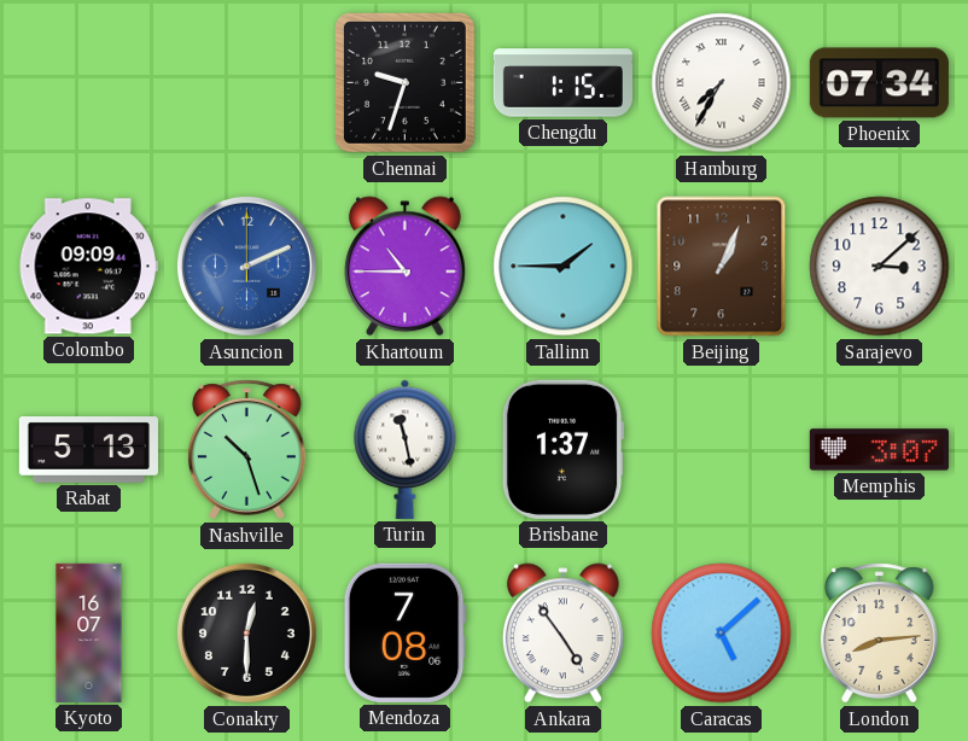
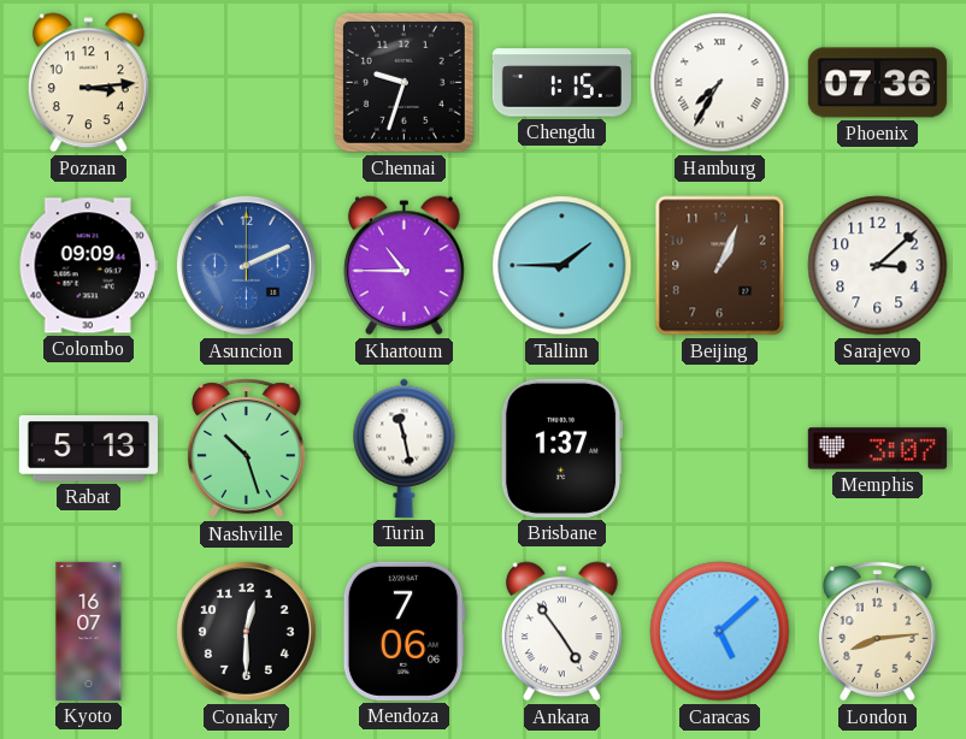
Poznan: none -> 3:14 (88, 83)
Phoenix: 07:34 -> 07:36 (877, 83)
Mendoza: 7:08 -> 7:06 (404, 631)
